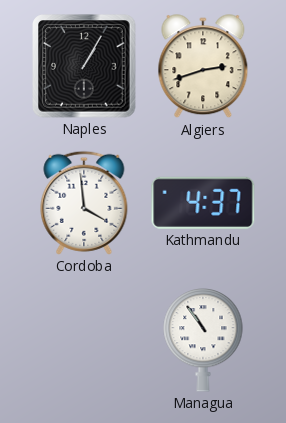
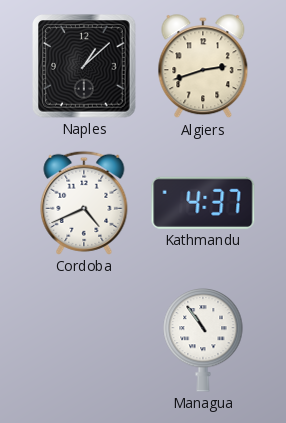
Naples: 1:05 -> 1:08 (84, 66)
Cordoba: 3:59 -> 4:41 (84, 203)
